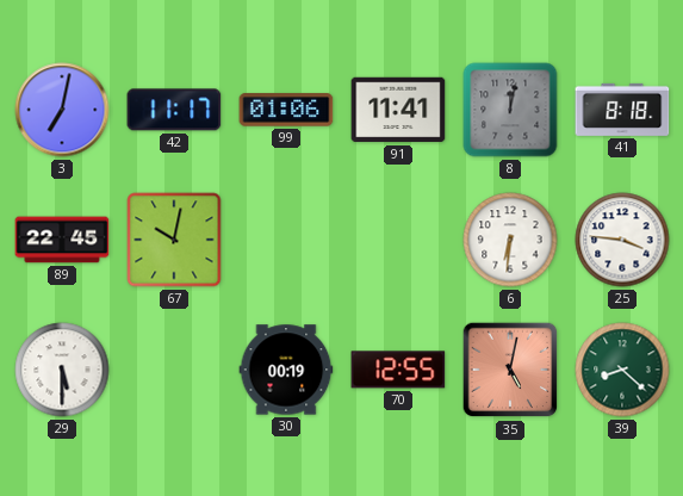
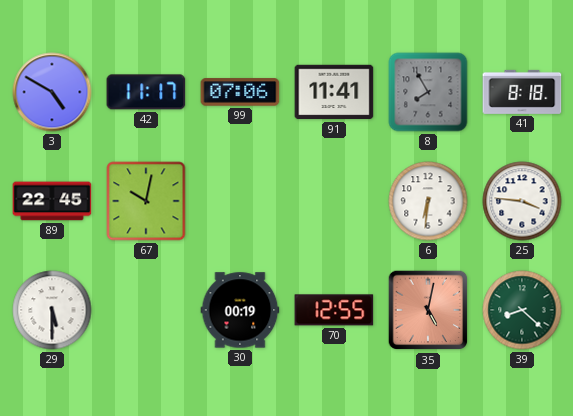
3: 7:02 -> 4:50 (52, 92)
99: 01:06 -> 07:06 (240, 92)
8: 12:02 -> 7:55 (428, 92)
